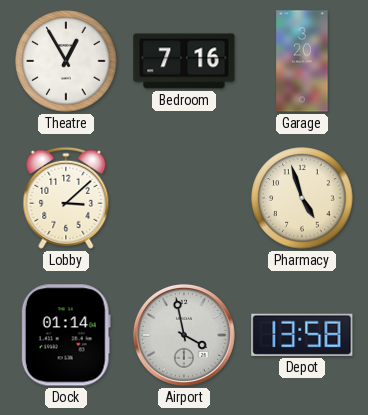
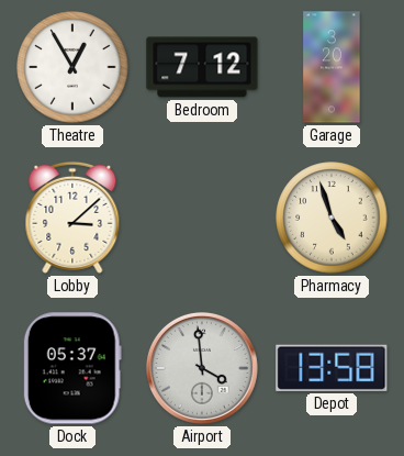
Bedroom: 7:16 -> 7:12 (202, 67)
Dock: 01:14 -> 05:37 (72, 368)
Airport: 3:58 -> 3:59 (202, 368)
